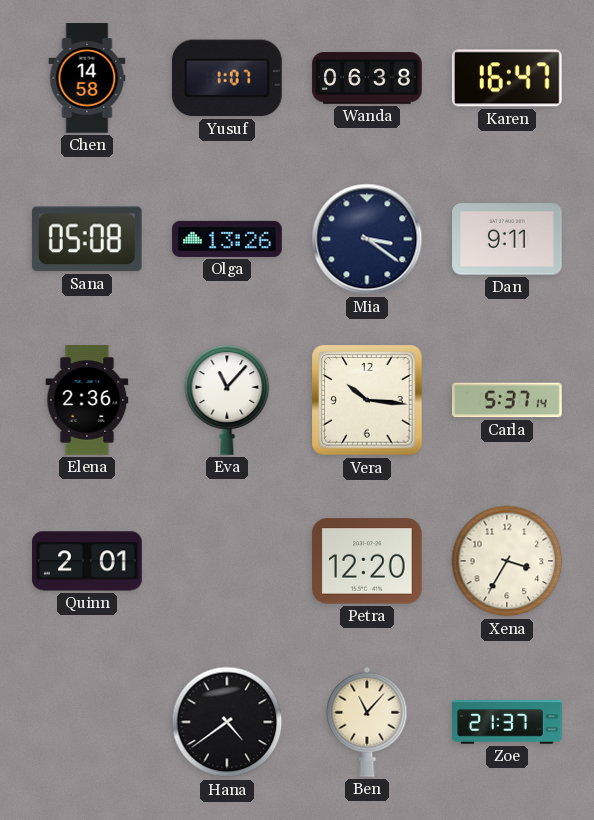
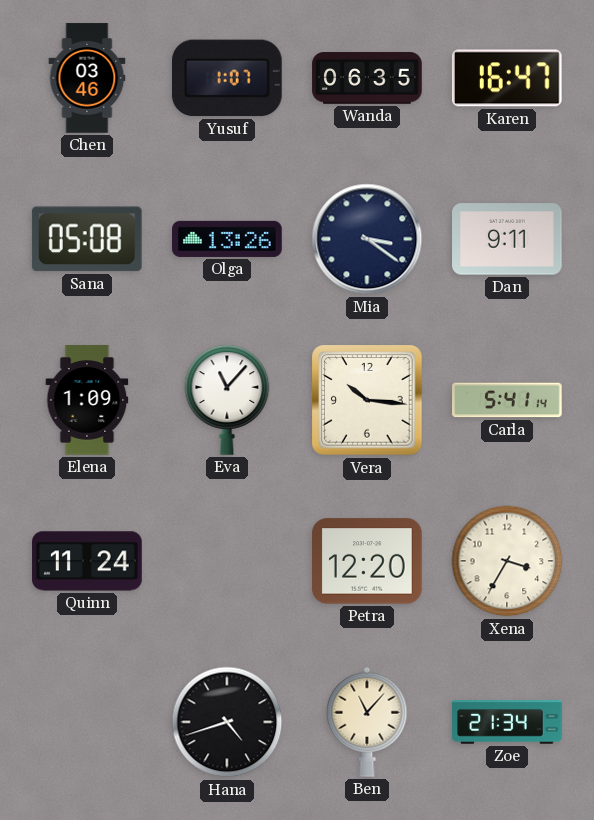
Chen: 14:58 -> 03:46 (87, 78)
Wanda: 06:38 -> 06:35 (367, 78)
Elena: 2:36 -> 1:09 (87, 400)
Carla: 5:37 -> 5:41 (507, 400)
Quinn: 2:01 -> 11:24 (87, 561)
Hana: 4:39 -> 4:42 (227, 722)
Zoe: 21:37 -> 21:34 (507, 723)
